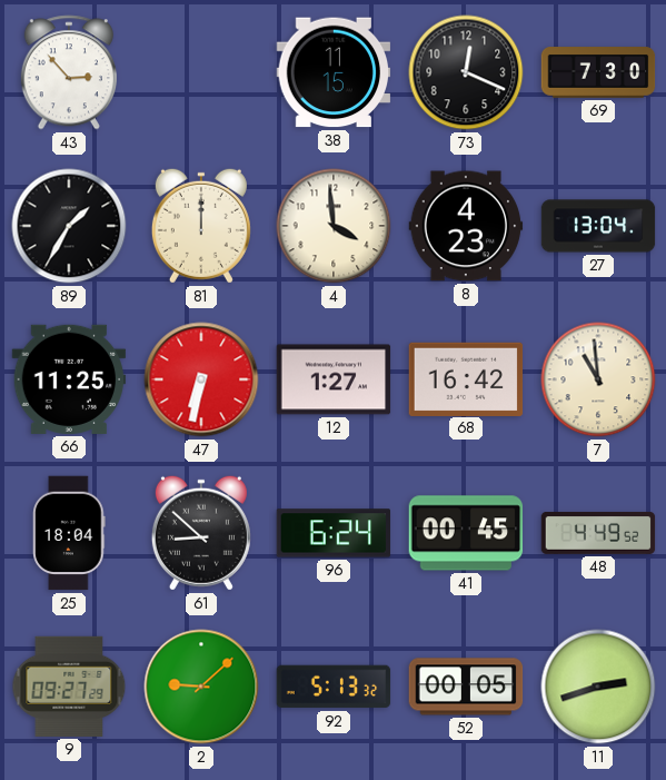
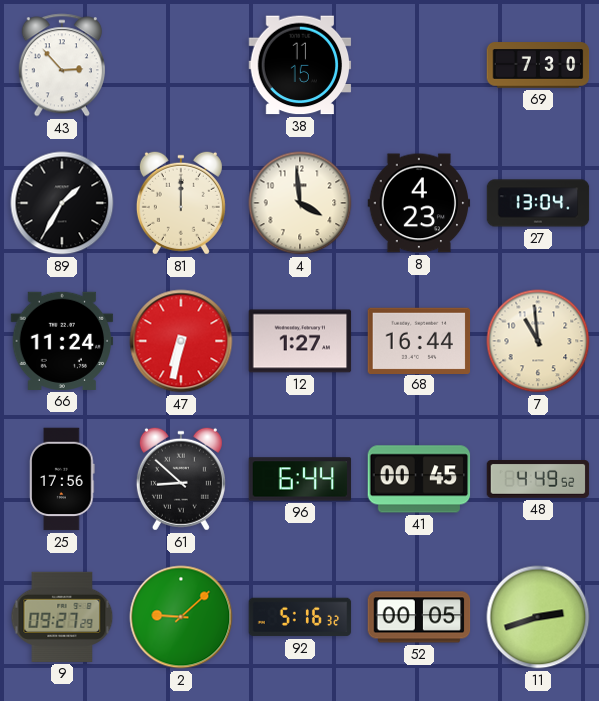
73: 12:19 -> none (466, 72)
66: 11:25 -> 11:24 (62, 341)
68: 16:42 -> 16:44 (419, 340)
25: 18:04 -> 17:56 (62, 479)
96: 6:24 -> 6:44 (300, 479)
92: 5:13 -> 5:16 (300, 617)
